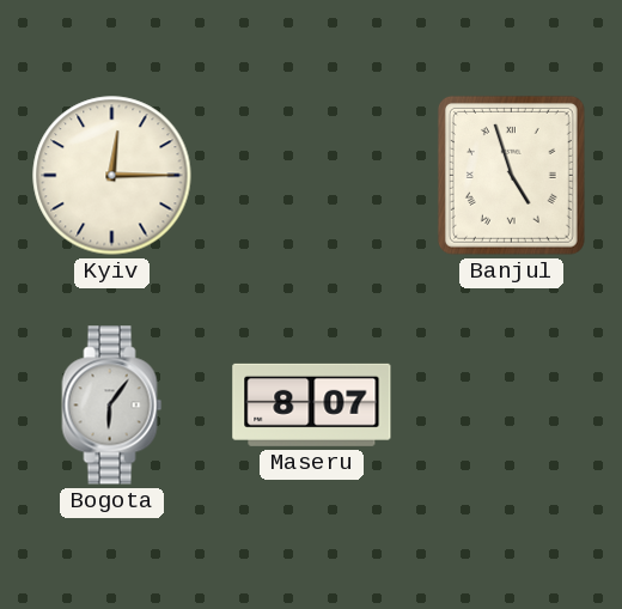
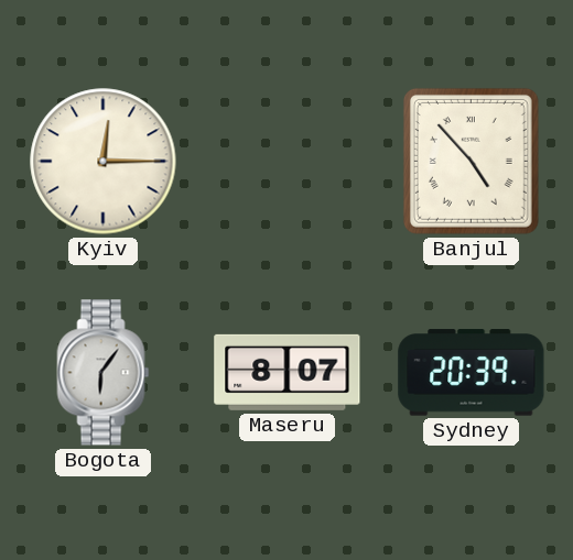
Banjul: 4:57 -> 4:53 (471, 161)
Sydney: none -> 20:39 (472, 373)
